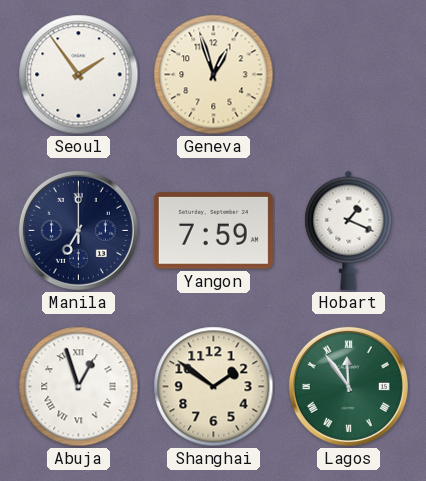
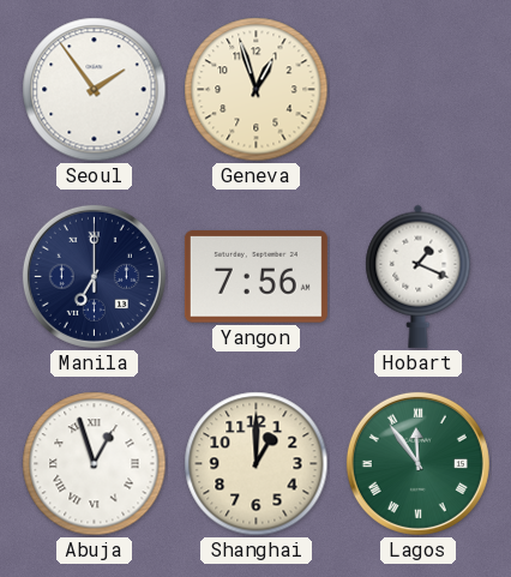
Yangon: 7:59 -> 7:56 (256, 277)
Shanghai: 1:51 -> 1:00 (257, 464)
